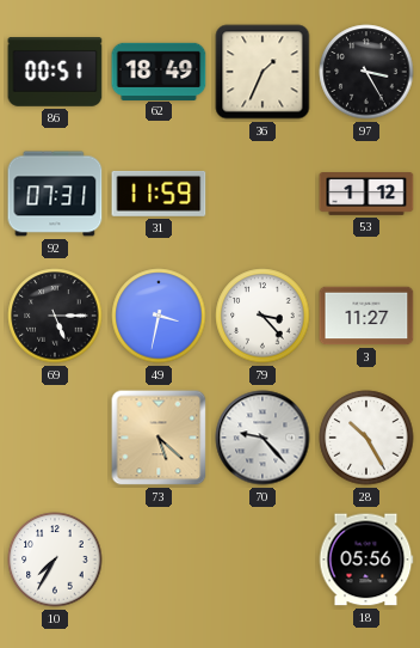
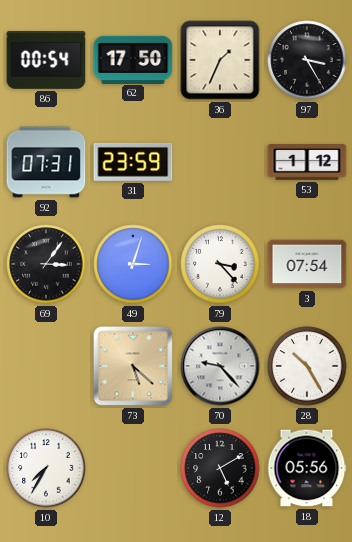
86: 00:51 -> 00:54 (46, 60)
62: 18:49 -> 17:50 (133, 59)
31: 11:59 -> 23:59 (133, 162)
69: 5:15 -> 3:06 (46, 264)
49: 3:32 -> 3:03 (133, 264)
3: 11:27 -> 07:54 (307, 264)
12: none -> 5:10 (220, 468)
